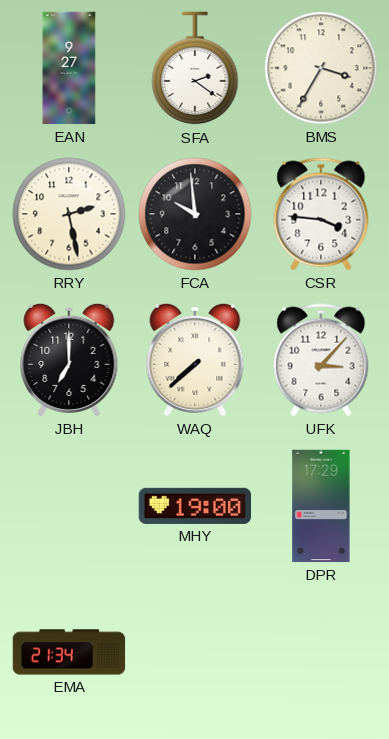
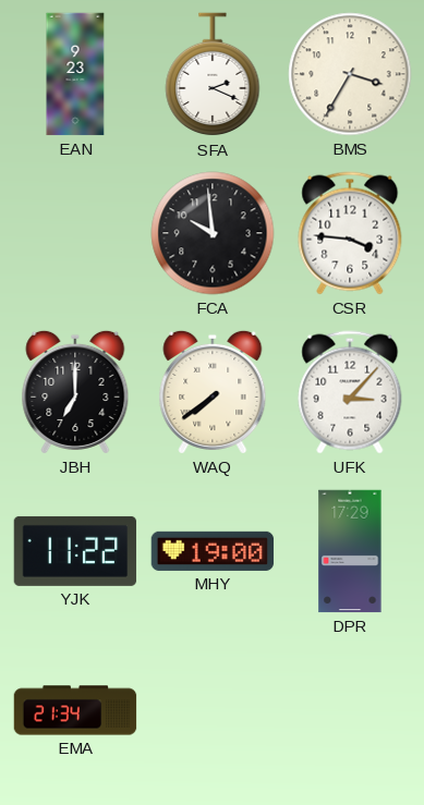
EAN: 9:27 -> 9:23 (75, 74)
SFA: 2:21 -> 2:19 (213, 75)
RRY: 2:28 -> none (69, 214)
WAQ: 7:38 -> 7:39 (213, 392)
YJK: none -> 11:22 (75, 551)
